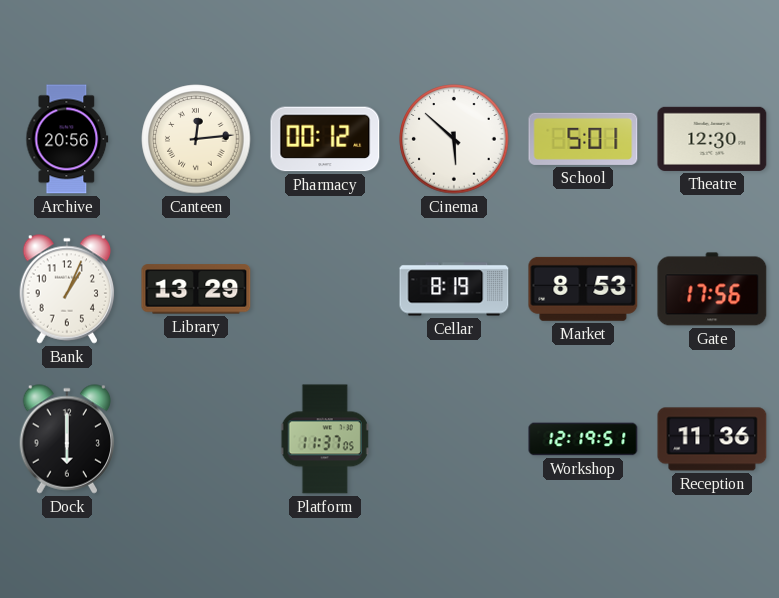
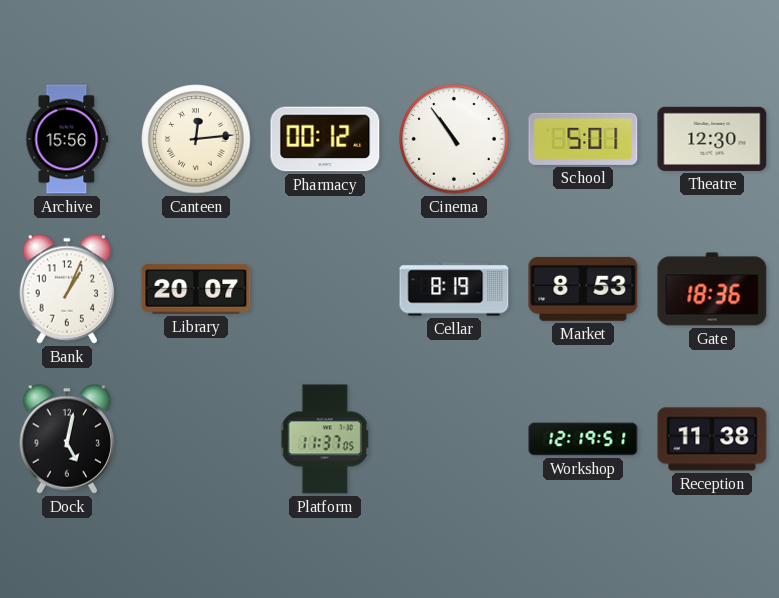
Archive: 20:56 -> 15:56 (67, 139)
Cinema: 5:52 -> 10:54 (454, 139)
Library: 13:29 -> 20:07 (196, 289)
Gate: 17:56 -> 18:36 (712, 289)
Dock: 6:00 -> 5:02 (67, 439)
Reception: 11:36 -> 11:38 (712, 439)
